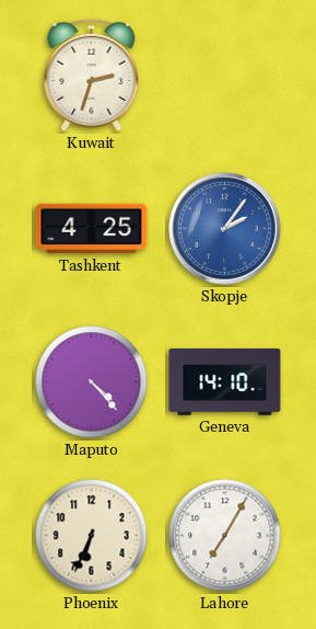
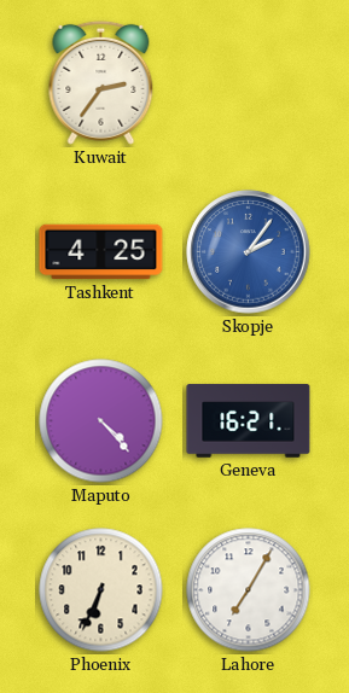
Kuwait: 2:33 -> 2:36 (101, 82)
Geneva: 14:10 -> 16:21 (249, 421)
